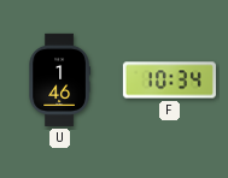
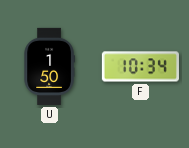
U: 1:46 -> 1:50 (49, 66)
